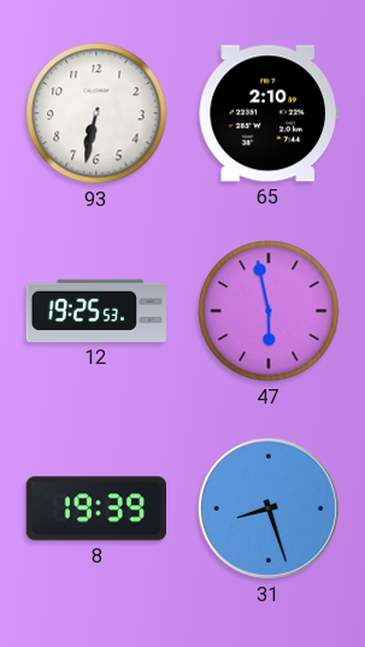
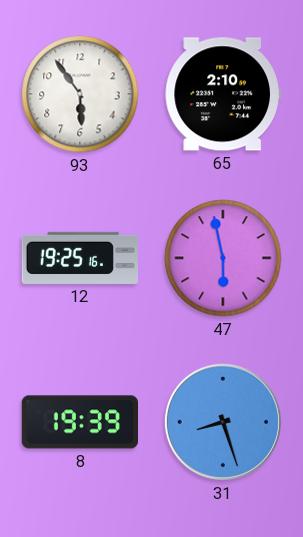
93: 6:32 -> 5:54 (80, 94)
12: 19:25:53 -> 19:25:16 (79, 258)
